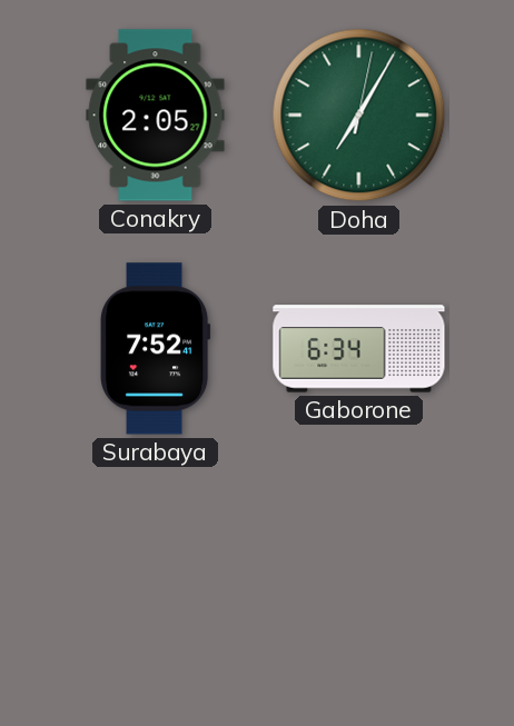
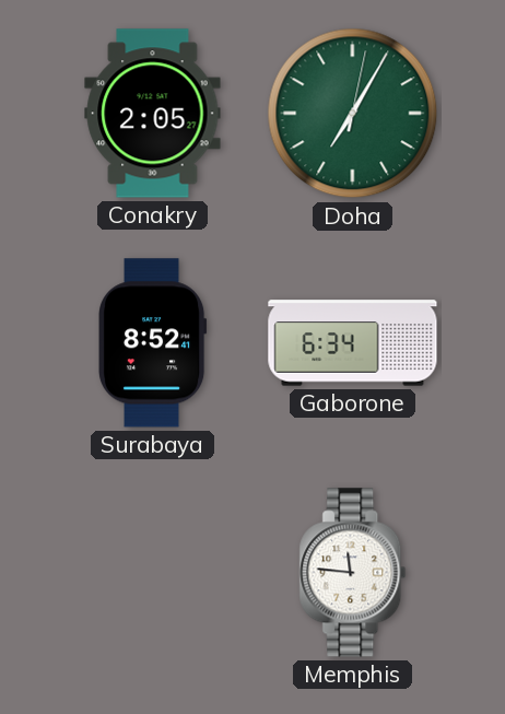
Surabaya: 7:52 -> 8:52 (153, 343)
Memphis: none -> 11:46 (353, 573)
